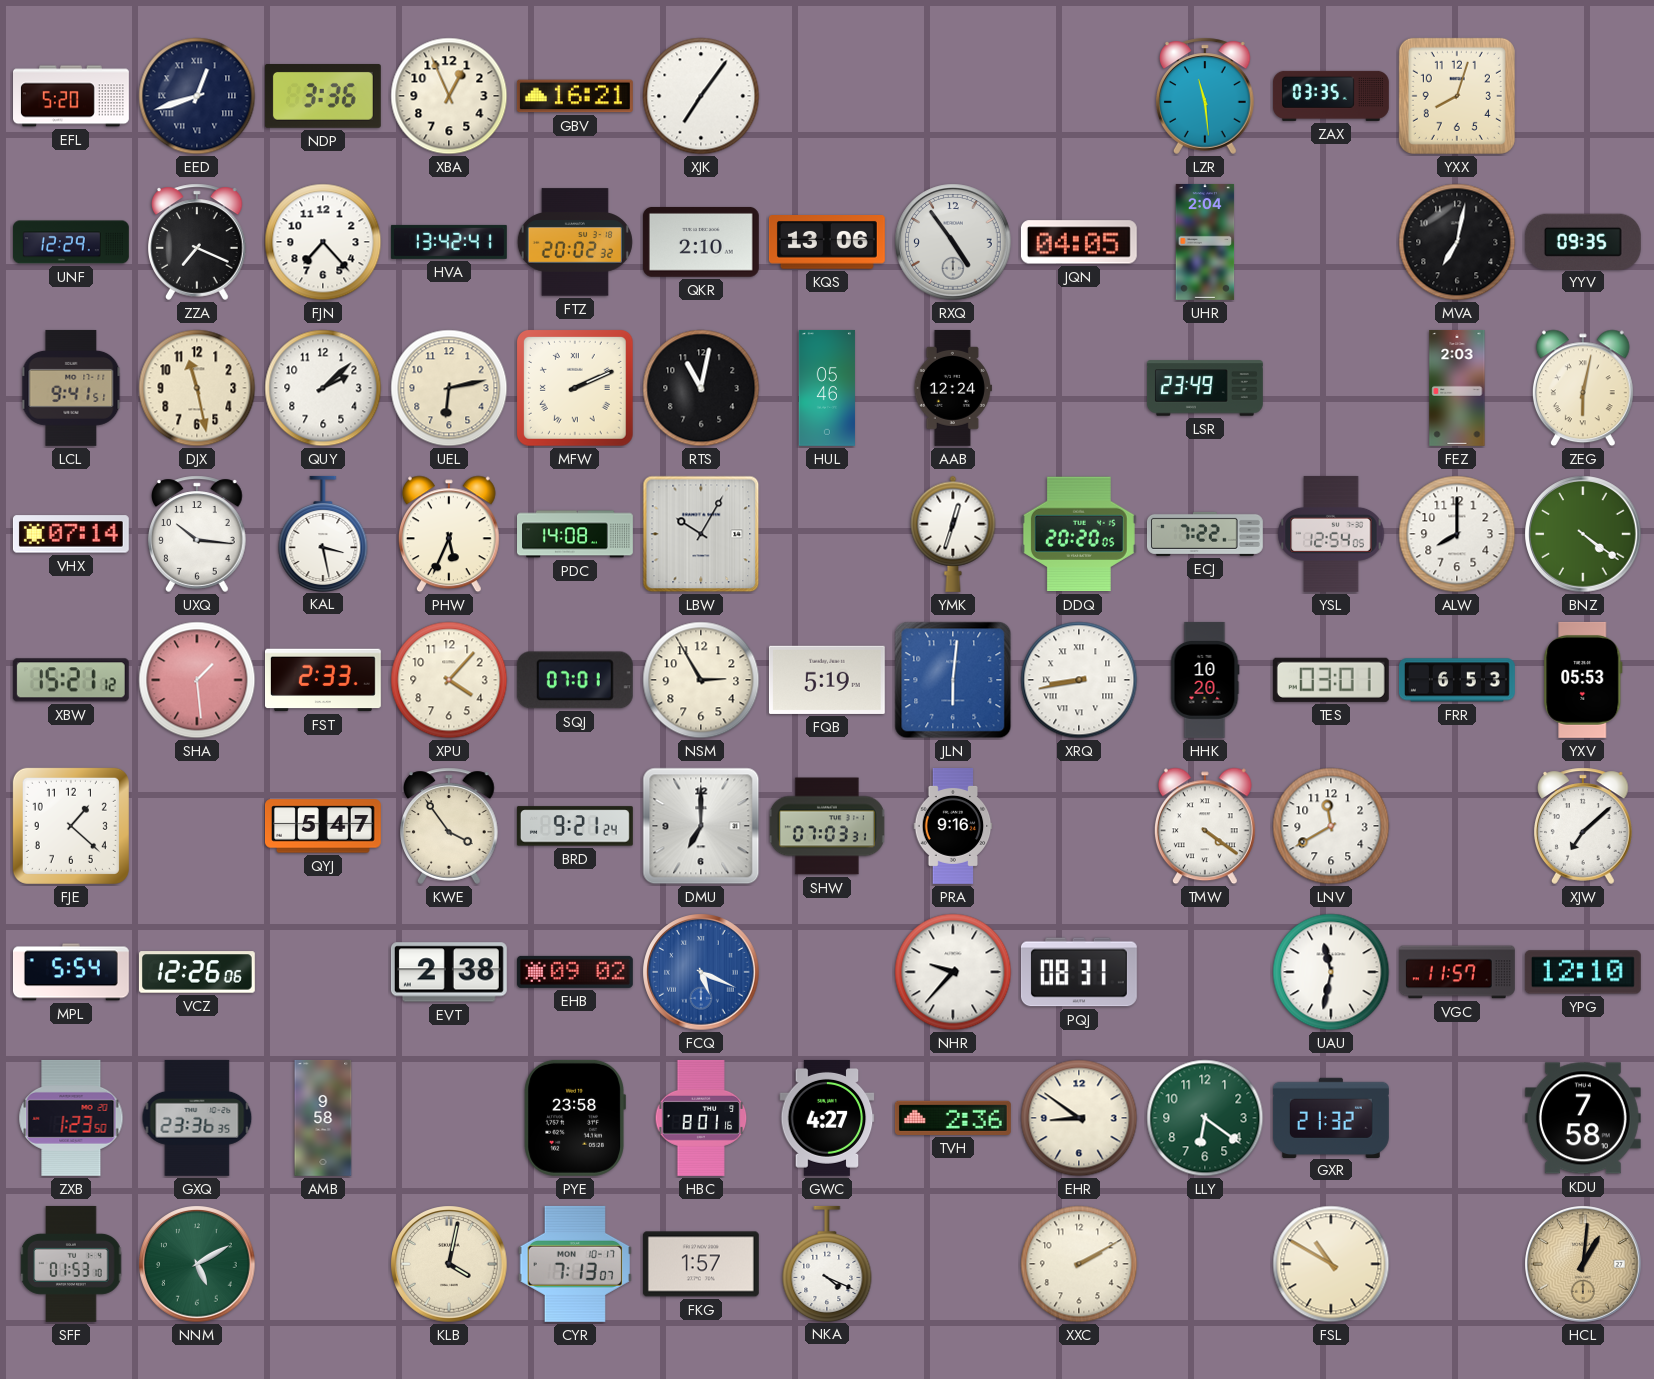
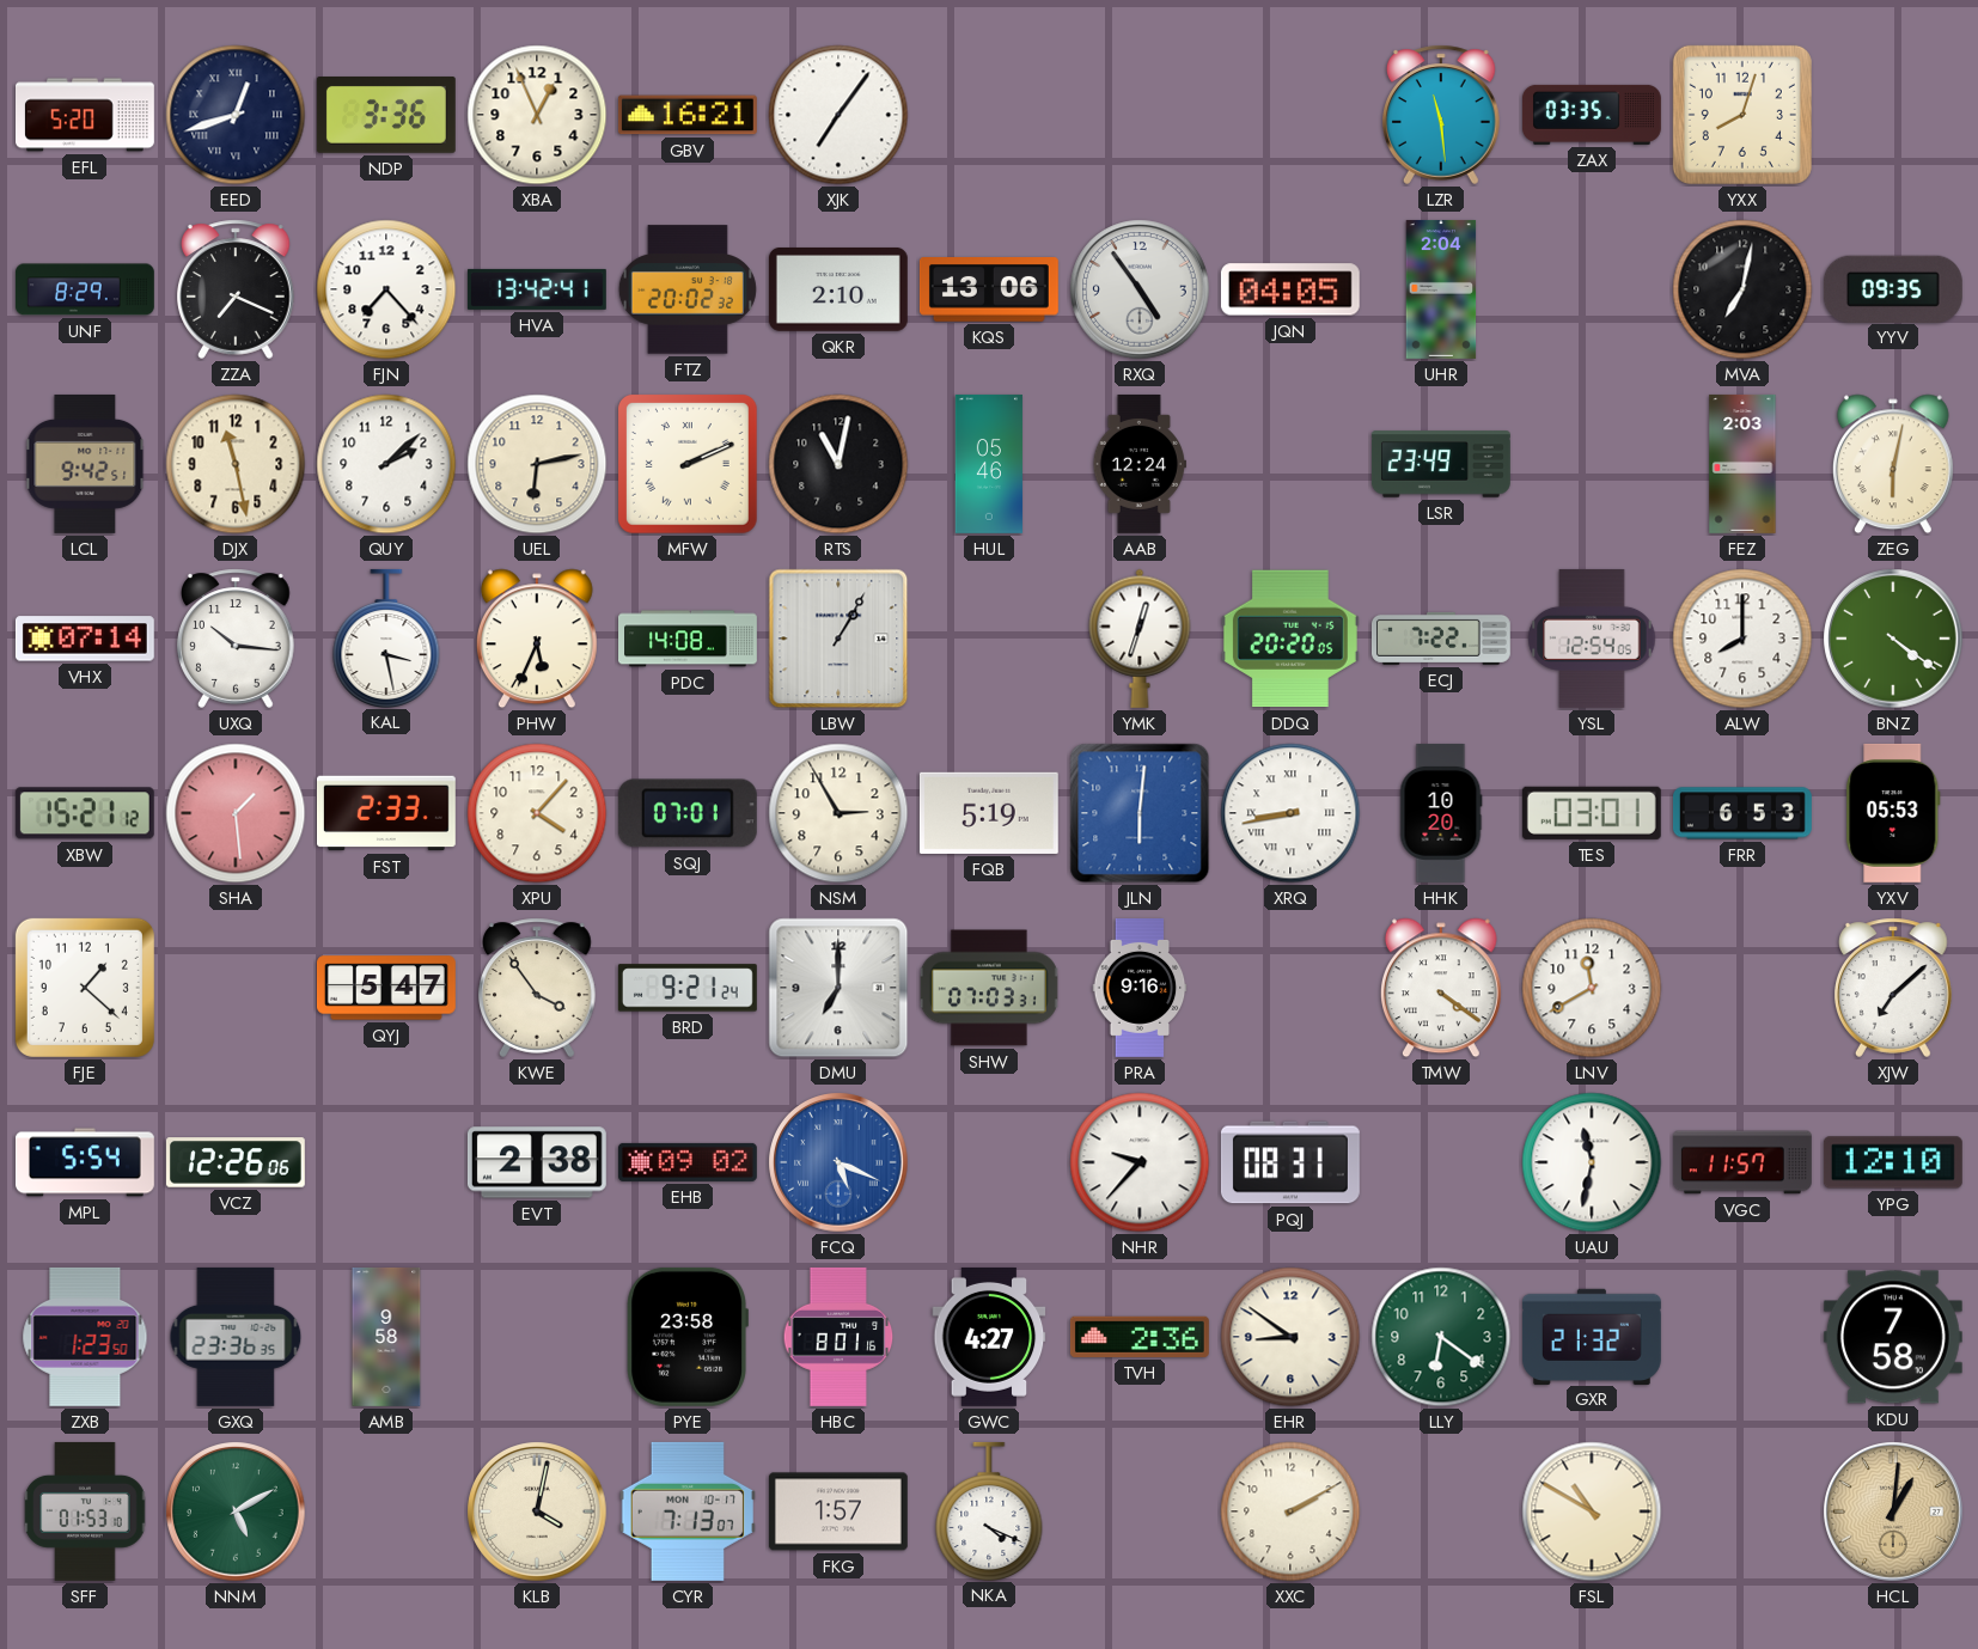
UNF: 12:29 -> 8:29 (85, 289)
LCL: 9:41 -> 9:42 (85, 464)
LBW: 10:05 -> 1:05 (838, 639)
